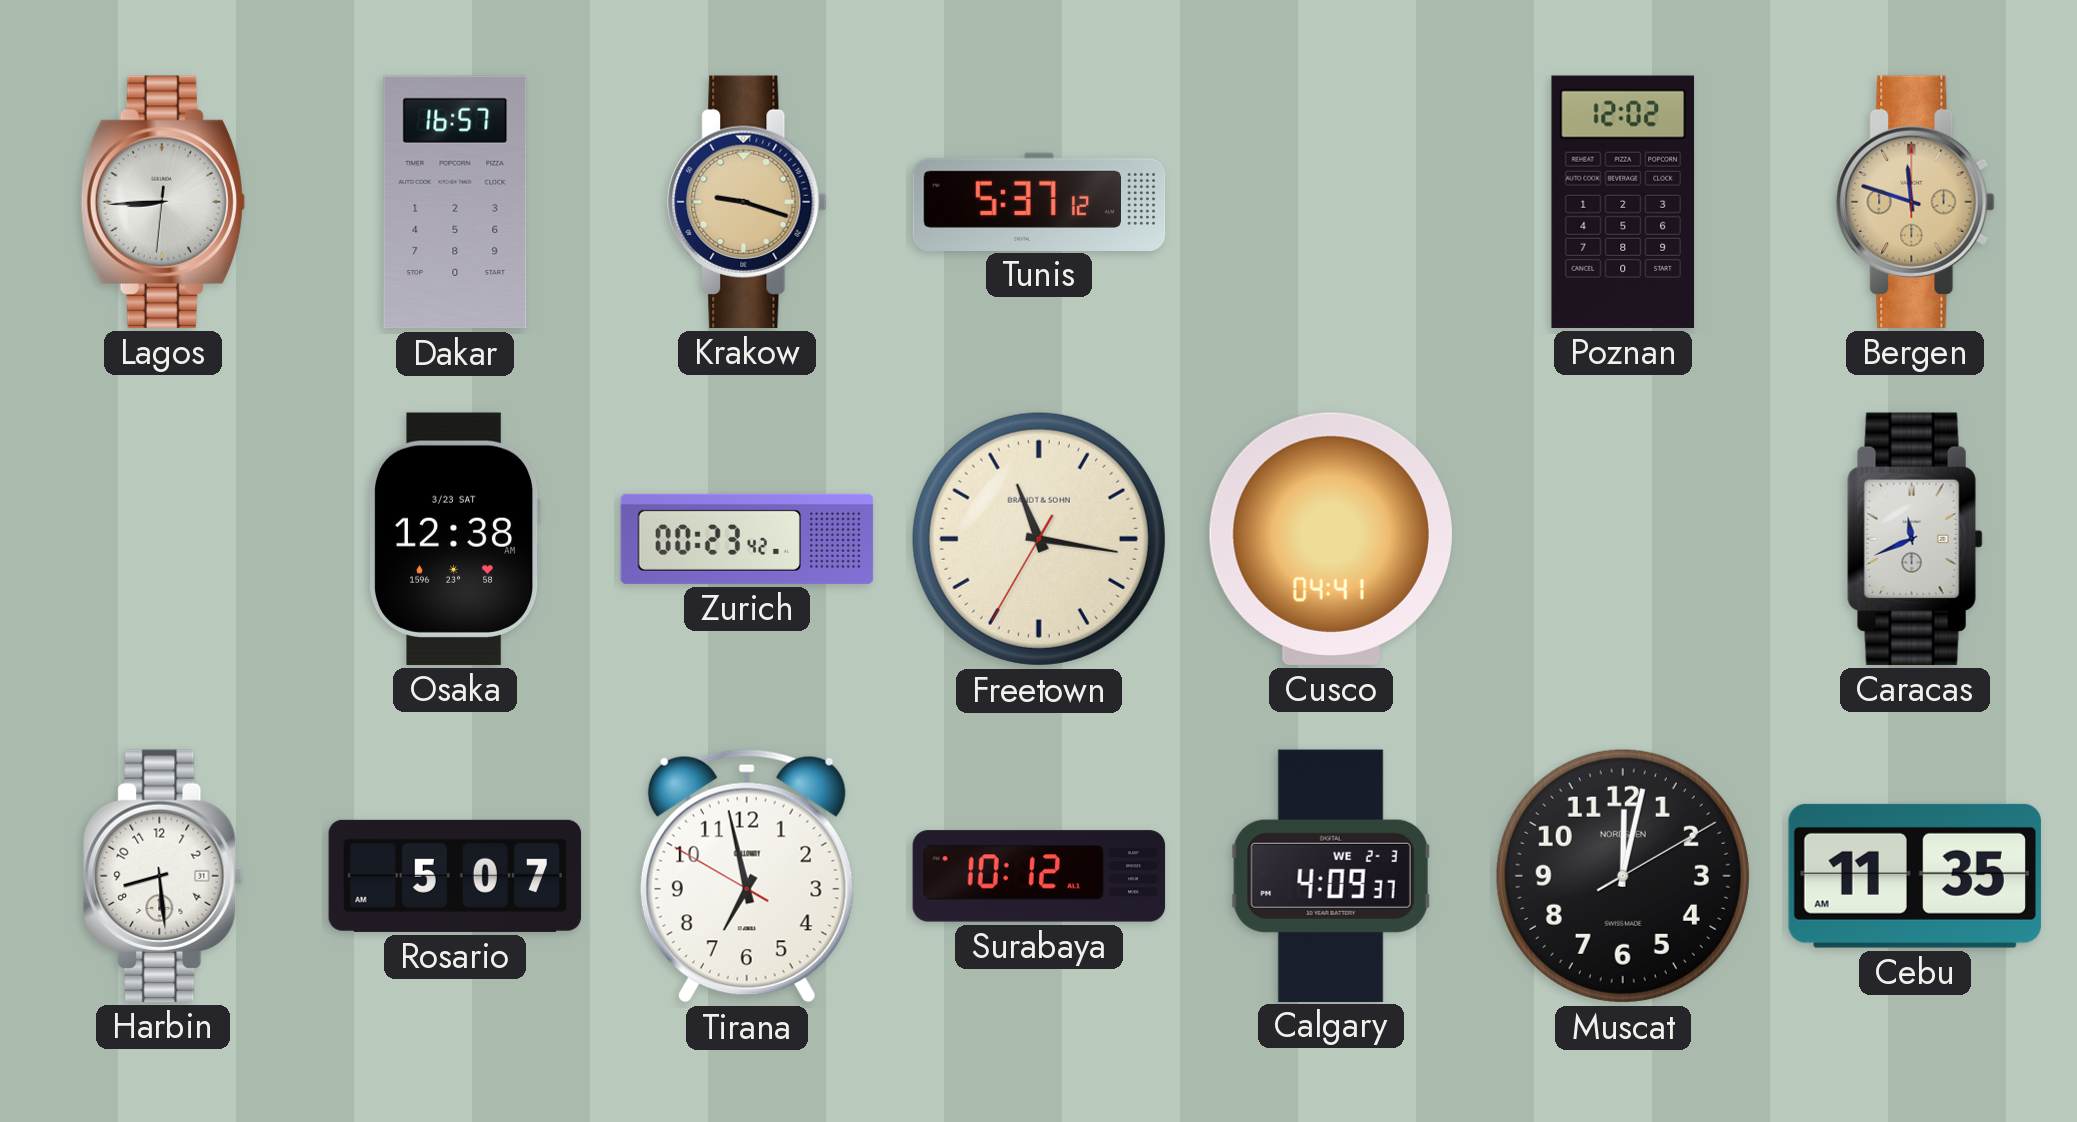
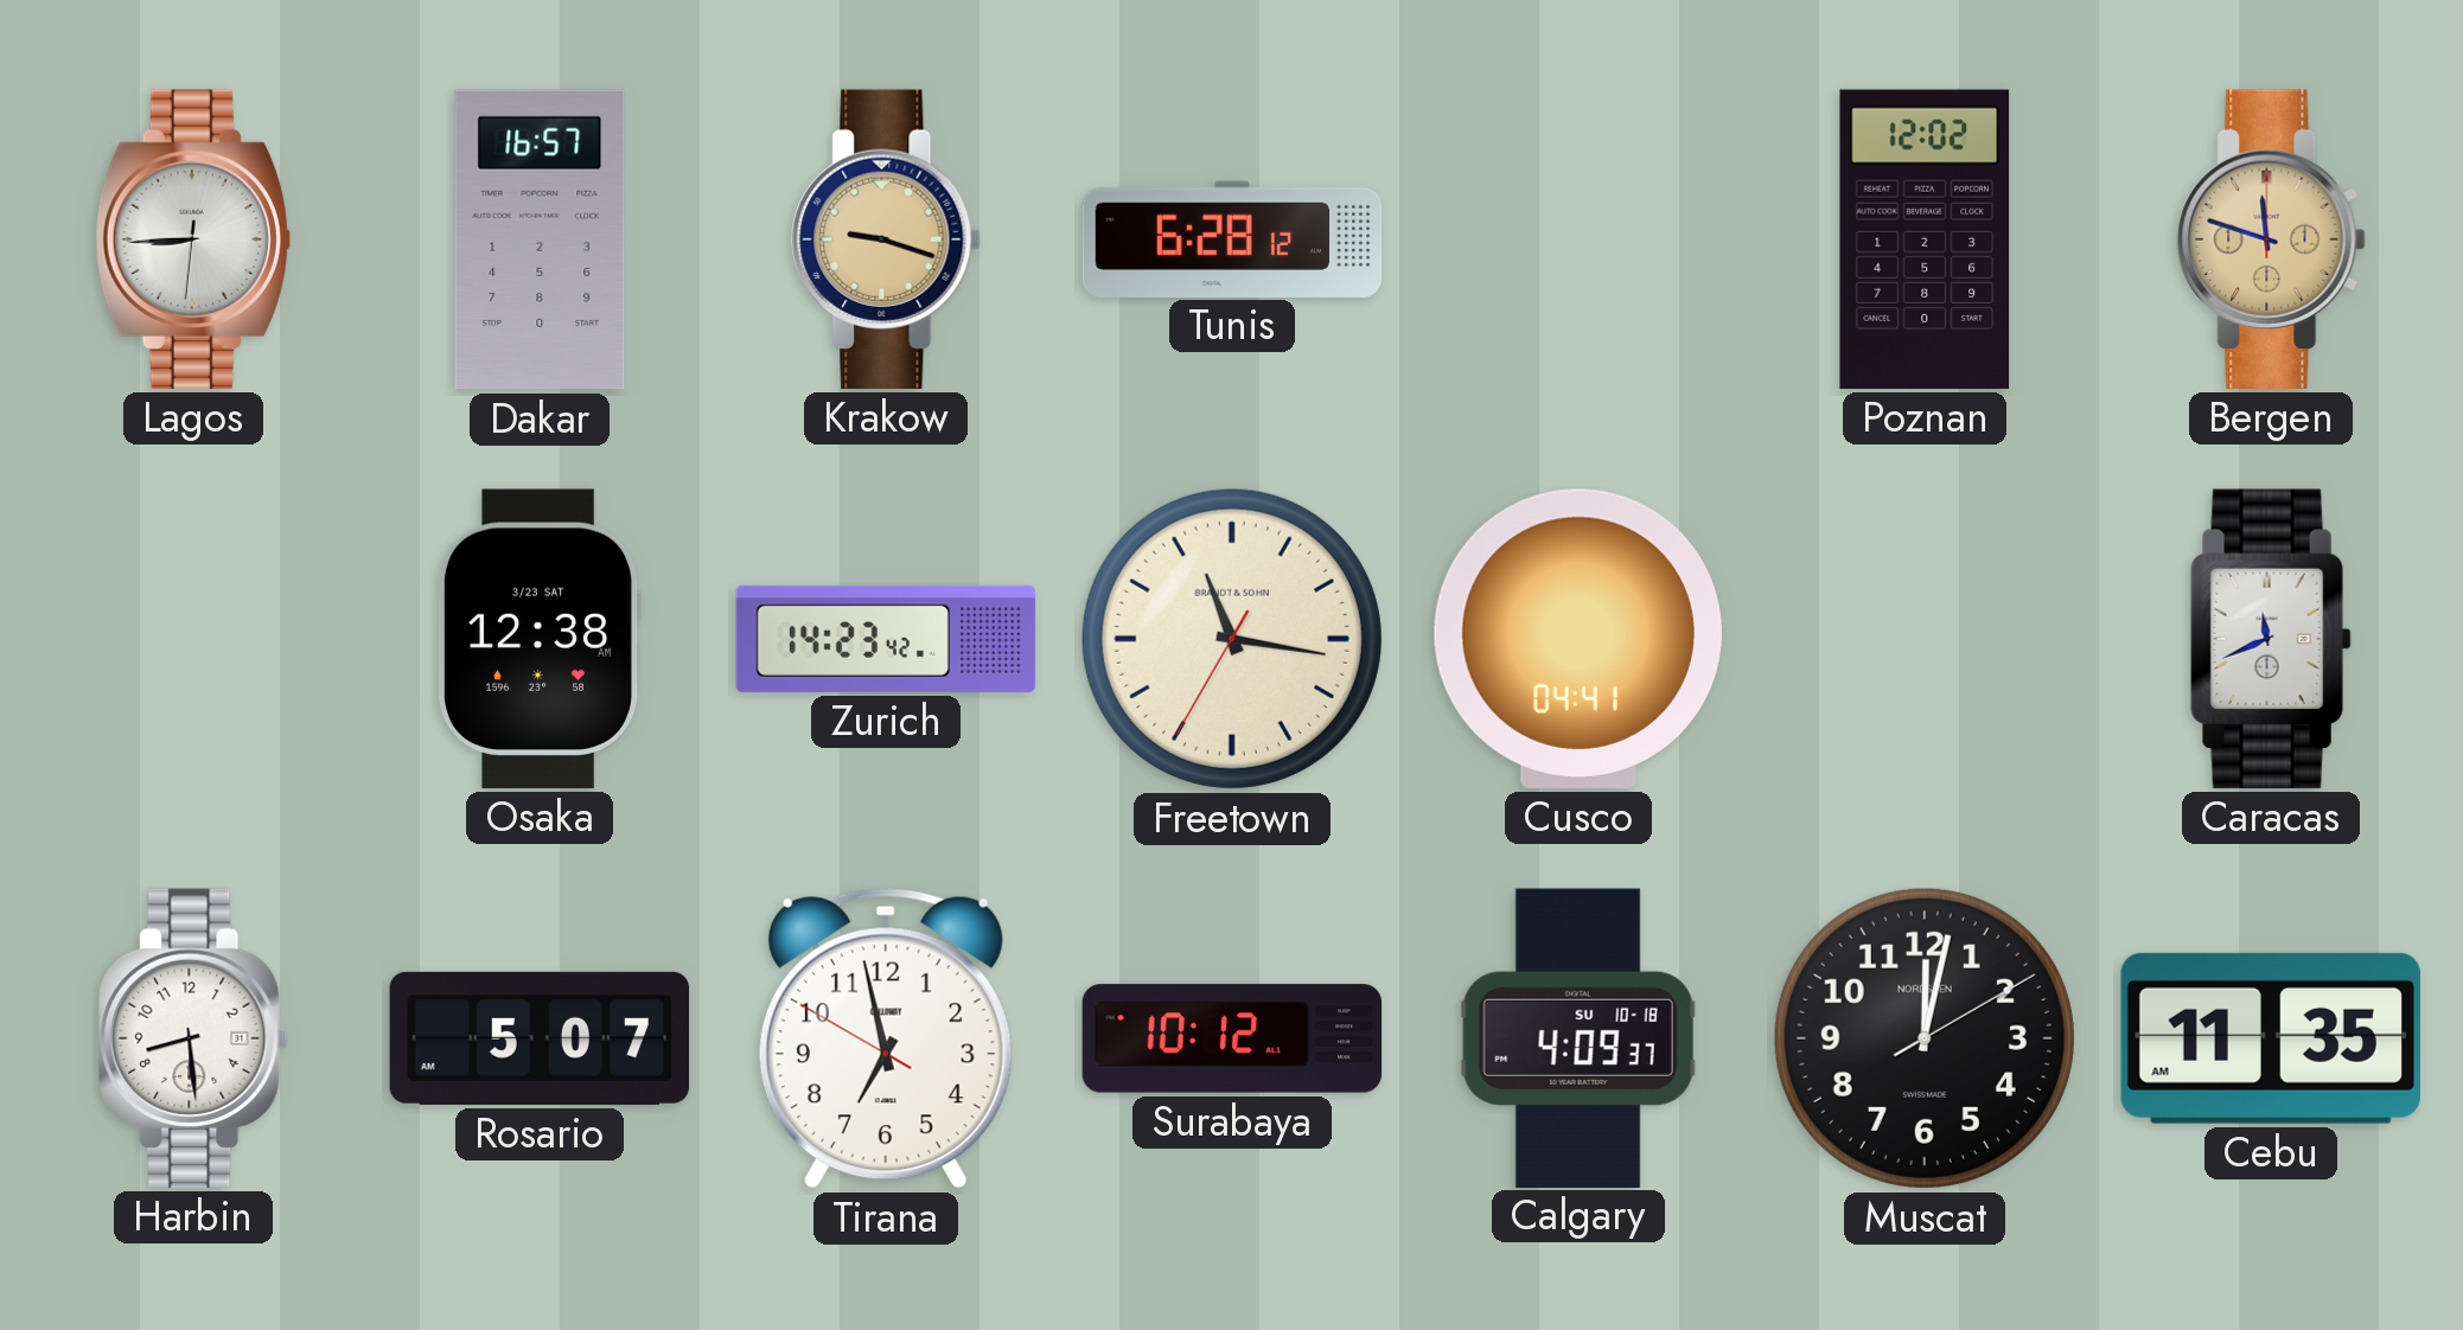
Tunis: 5:37 -> 6:28 (1232, 238)
Zurich: 00:23 -> 14:23 (886, 639)
Calgary date: WE 2-3 -> SU 10-18 (1578, 1037)
